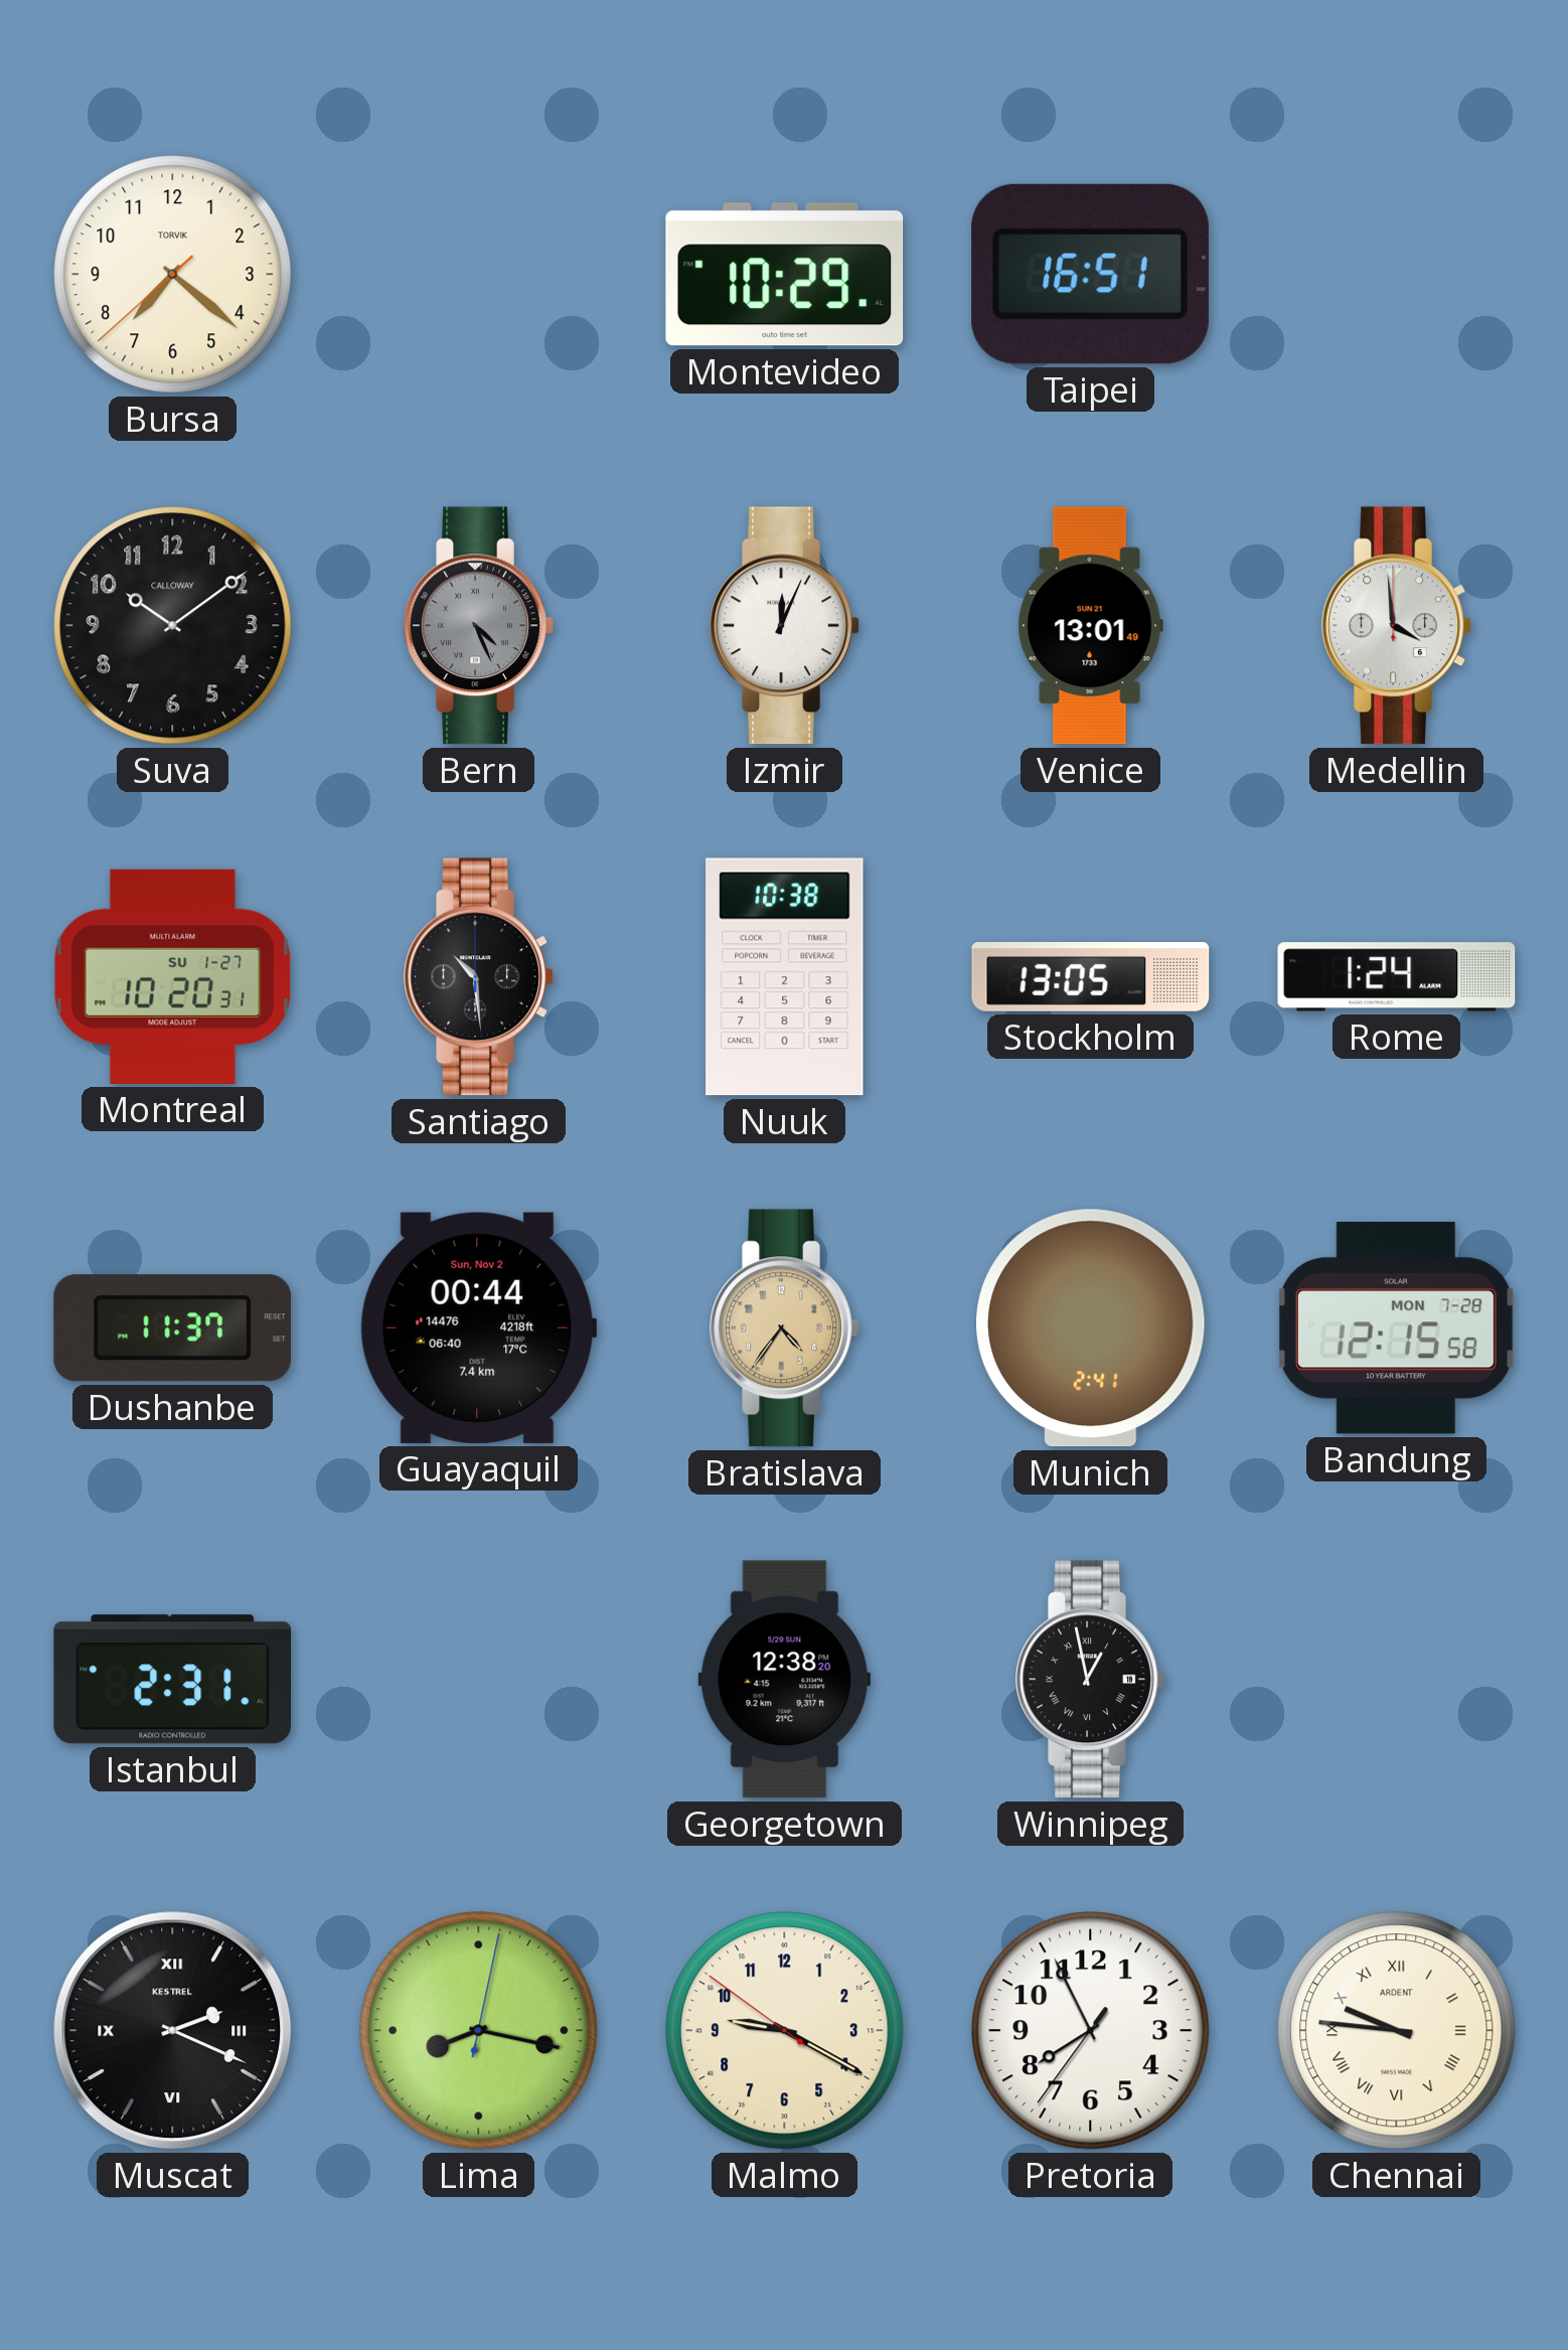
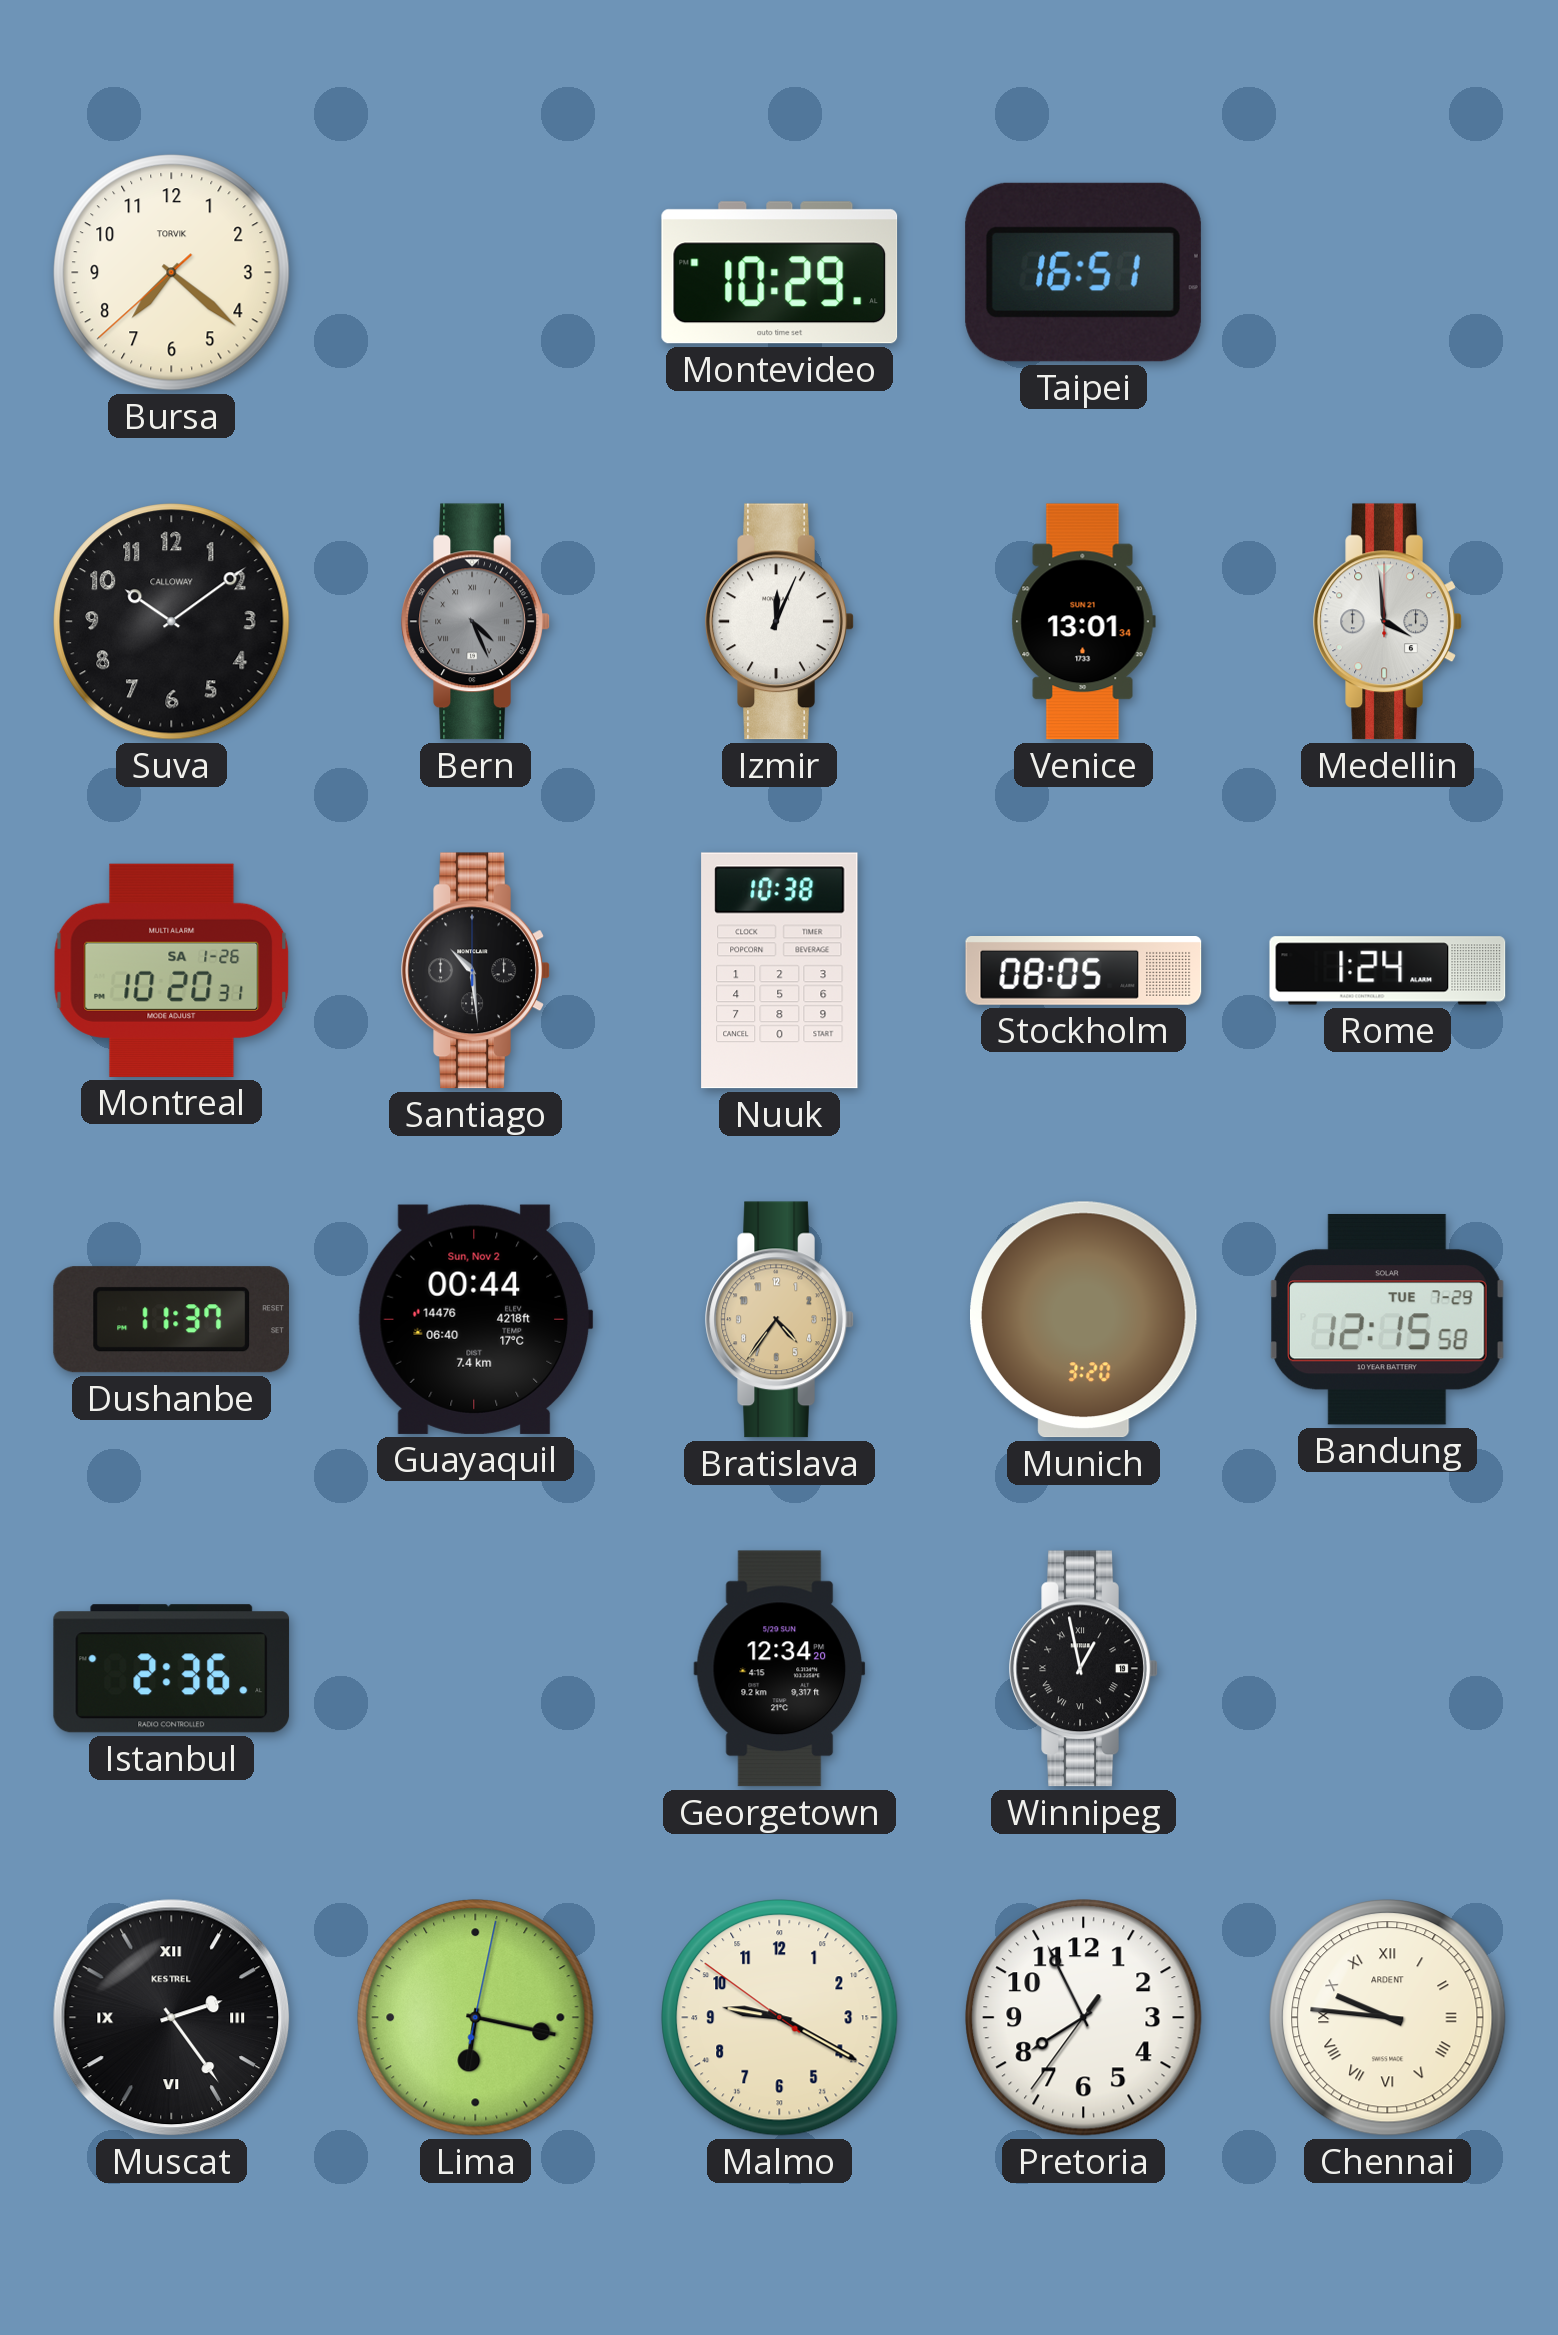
Venice: 13:01:49 -> 13:01:34 (1083, 622)
Montreal date: SU 1-27 -> SA 1-26 (172, 970)
Stockholm: 13:05 -> 08:05 (1084, 971)
Munich: 2:41 -> 3:20 (1084, 1320)
Bandung date: MON 7-28 -> TUE 7-29 (1388, 1319)
Istanbul: 2:31 -> 2:36 (172, 1669)
Georgetown: 12:38 -> 12:34 (780, 1669)
Muscat: 2:19 -> 2:24 (172, 2018)
Lima: 8:17 -> 6:17 (476, 2018)
